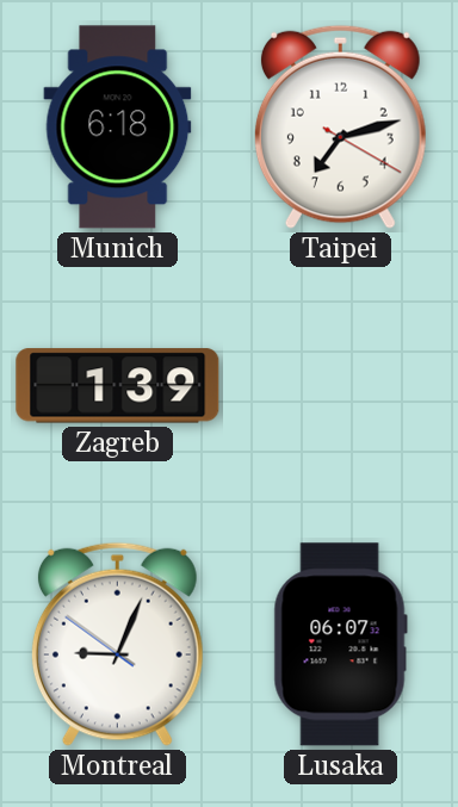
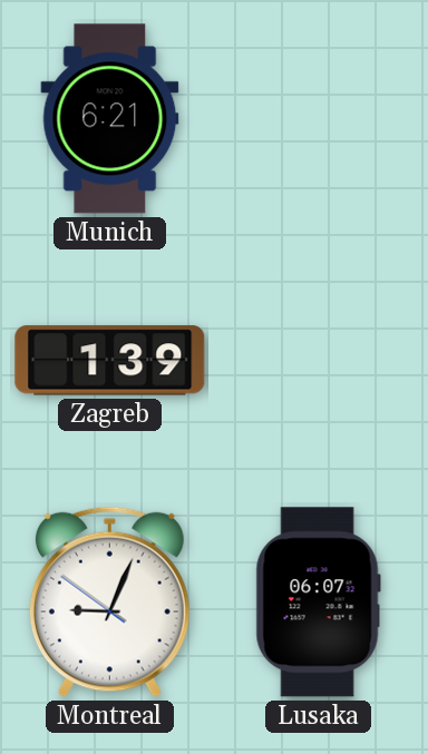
Munich: 6:18 -> 6:21 (110, 119)
Taipei: 7:12 -> none (340, 126)
